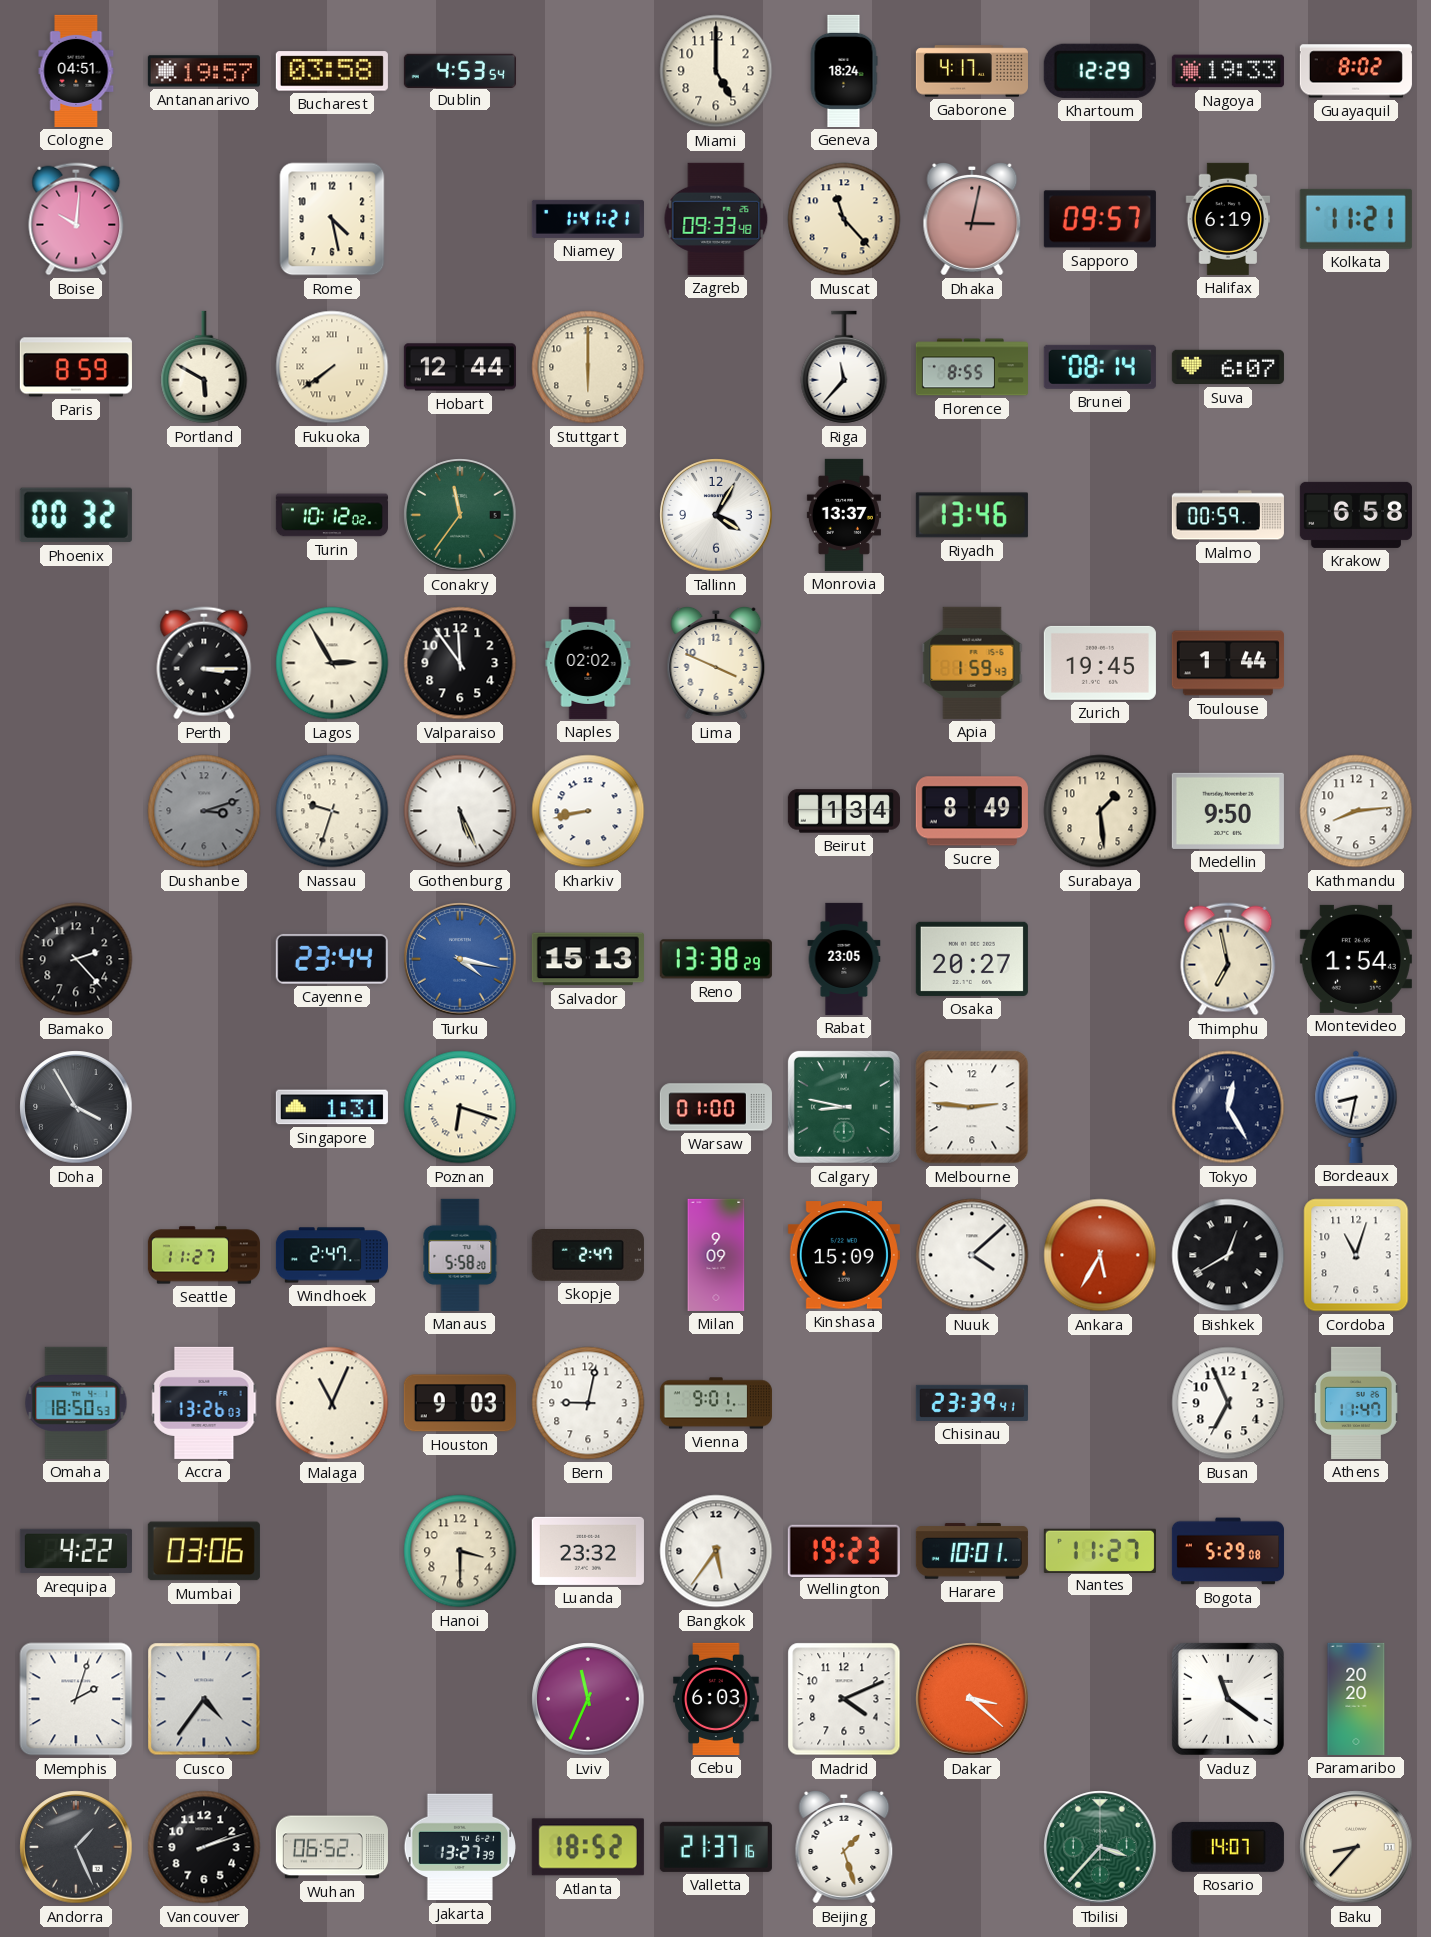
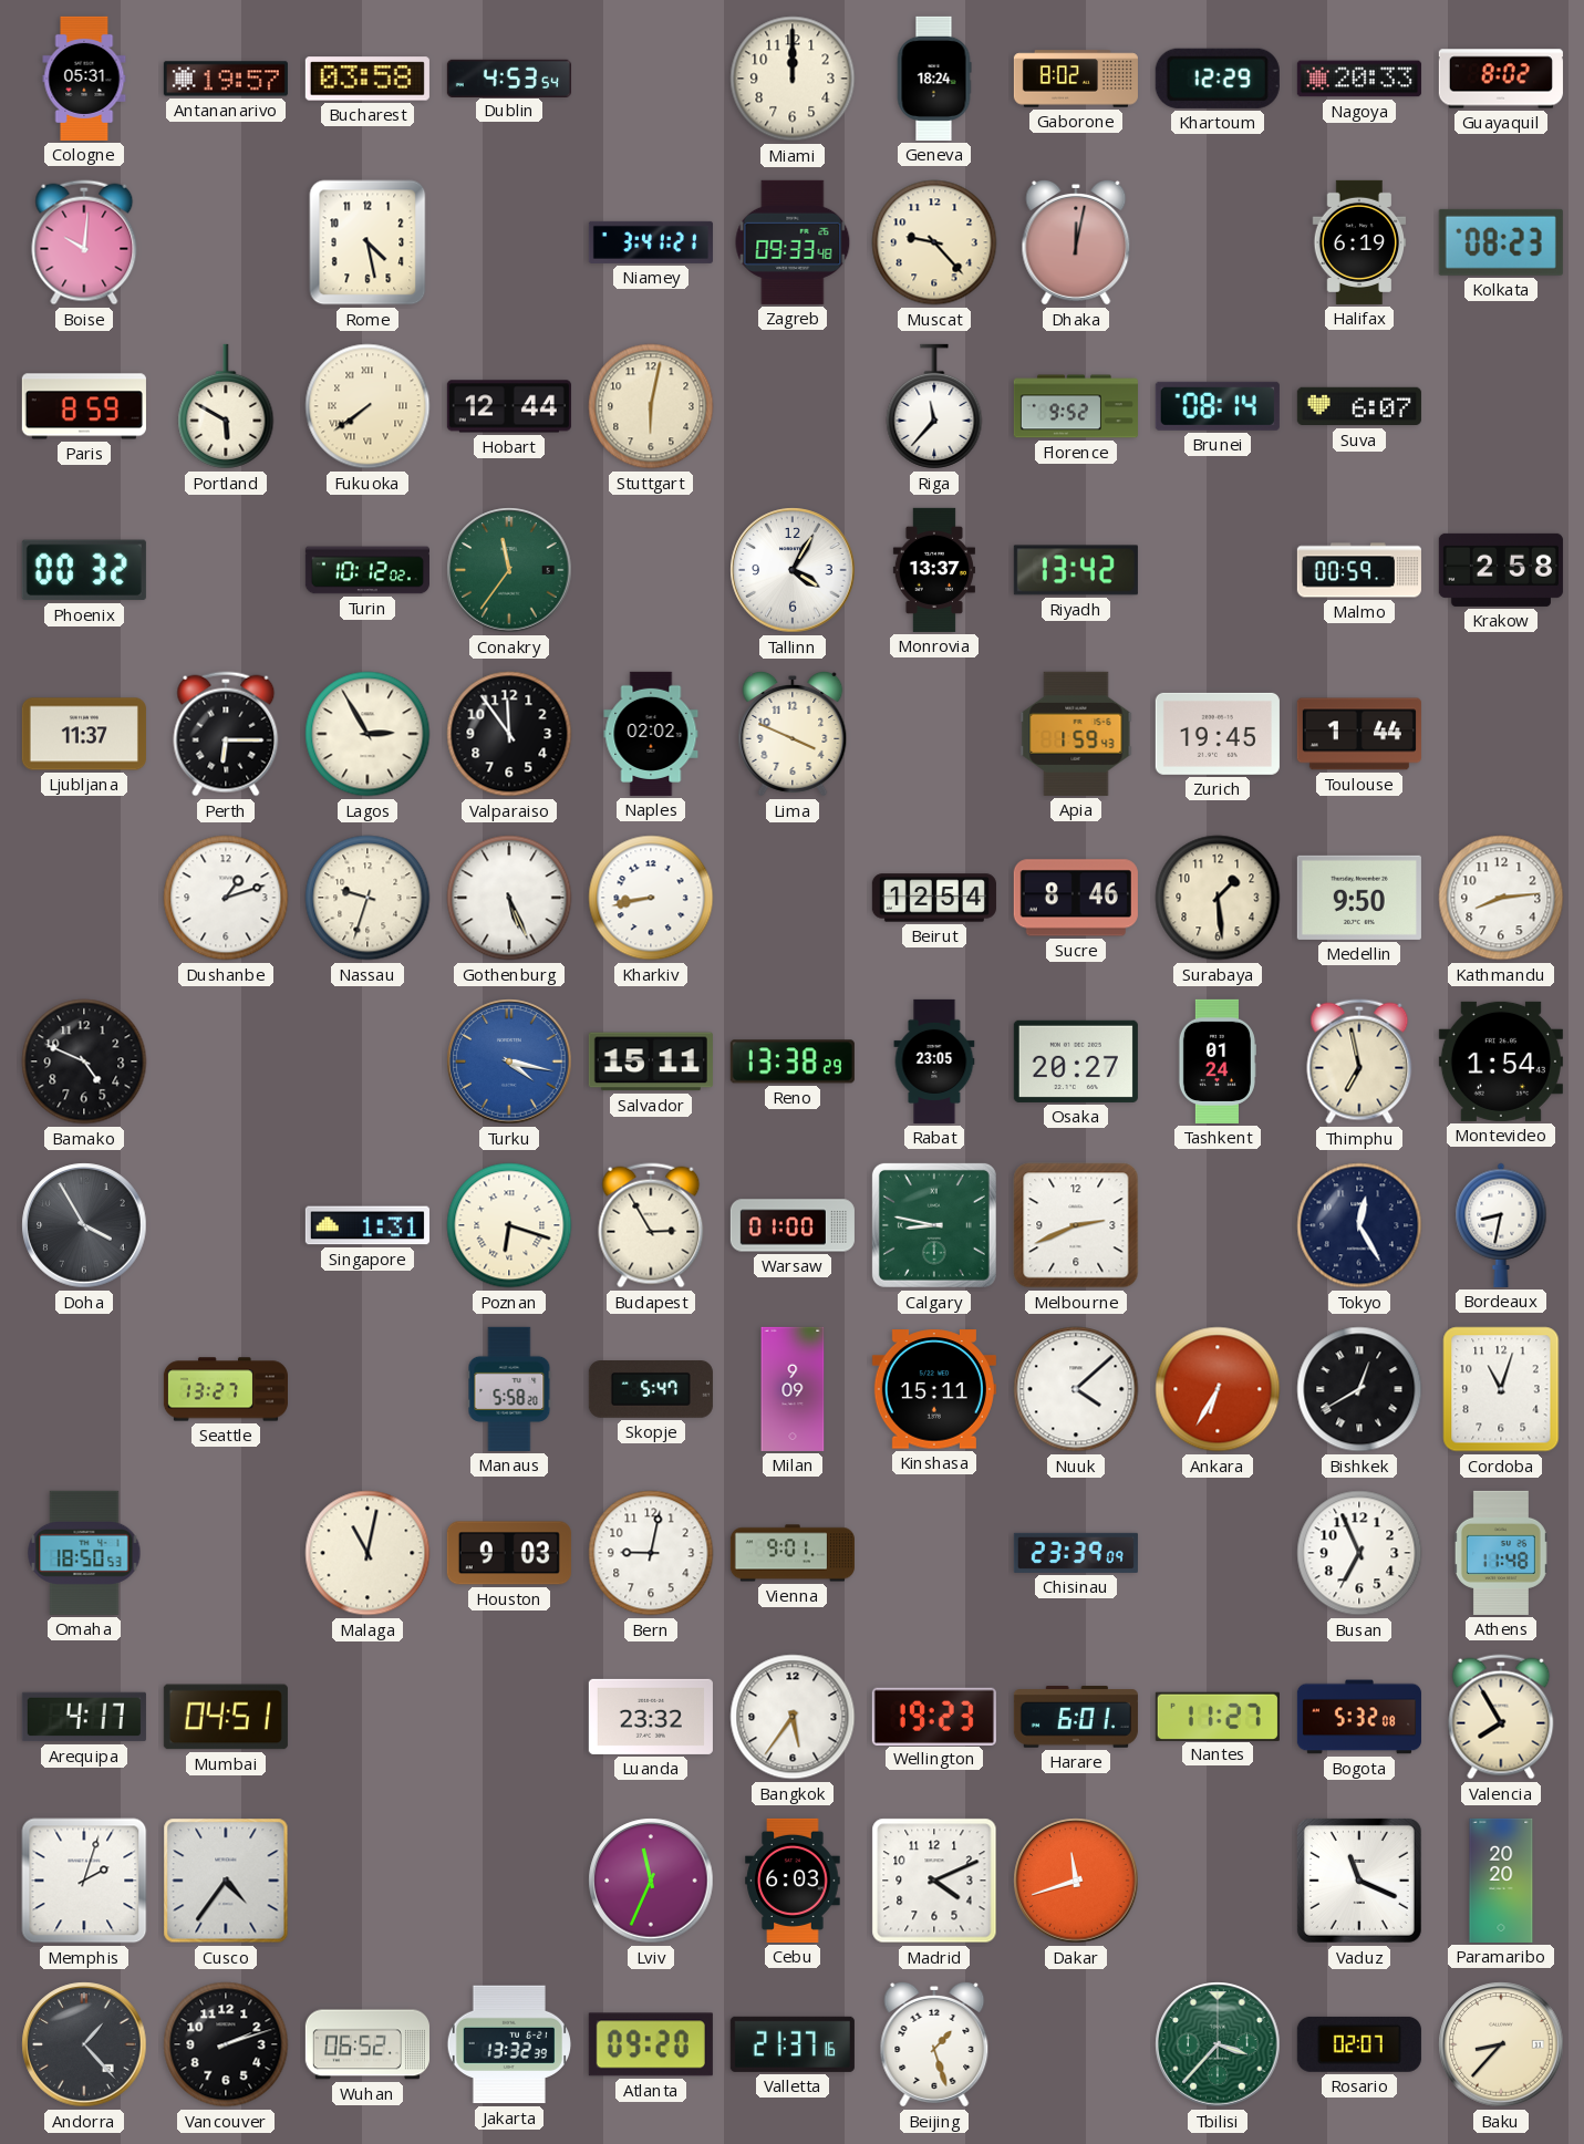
Cologne: 04:51 -> 05:31 (84, 79)
Miami: 5:00 -> 12:00 (793, 79)
Gaborone: 4:17 -> 8:02 (1076, 79)
Nagoya: 19:33 -> 20:33 (1359, 79)
Niamey: 1:41 -> 3:41 (651, 242)
Muscat: 11:23 -> 9:23 (934, 242)
Dhaka: 3:02 -> 12:02 (1076, 242)
Sapporo: 09:57 -> none (1100, 219)
Kolkata: 11:21 -> 08:23 (1501, 242)
Stuttgart: 6:00 -> 6:02 (651, 406)
Florence: 8:55 -> 9:52 (1076, 406)
Riyadh: 13:46 -> 13:42 (1076, 570)
Krakow: 6:58 -> 2:58 (1501, 570)
Ljubljana: none -> 11:37 (84, 734)
Perth: 3:15 -> 6:15 (226, 734)
Dushanbe: 3:12 -> 1:12 (226, 898)
Dushanbe dial: grey -> white (226, 898)
Beirut: 1:34 -> 12:54 (934, 898)
Sucre: 8:49 -> 8:46 (1076, 898)
Bamako: 2:23 -> 4:49 (84, 1061)
Cayenne: 23:44 -> none (332, 959)
Salvador: 15:13 -> 15:11 (651, 1061)
Tashkent: none -> 01:24 (1217, 1061)
Budapest: none -> 2:55 (651, 1225)
Melbourne: 2:46 -> 2:41 (1076, 1225)
Seattle: 11:27 -> 13:27 (226, 1389)
Windhoek: 2:47 -> none (332, 1255)
Skopje: 2:47 -> 5:47 (651, 1390)
Kinshasa: 15:09 -> 15:11 (934, 1389)
Ankara: 5:35 -> 6:35 (1218, 1389)
Accra: 13:26 -> none (204, 1403)
Malaga: 11:04 -> 11:02 (367, 1553)
Chisinau: 23:39:41 -> 23:39:09 (1076, 1553)
Athens: 11:47 -> 11:48 (1501, 1553)
Arequipa: 4:22 -> 4:17 (84, 1717)
Mumbai: 03:06 -> 04:51 (226, 1717)
Hanoi: 3:30 -> none (460, 1551)
Harare: 10:01 -> 6:01 (1076, 1717)
Bogota: 5:29 -> 5:32 (1359, 1717)
Valencia: none -> 7:55 (1501, 1717)
Dakar: 3:22 -> 11:42 (1076, 1881)
Vaduz: 11:21 -> 11:19 (1359, 1881)
Andorra: 1:26 -> 1:23 (84, 2044)
Jakarta: 13:27 -> 13:32 (509, 2044)
Atlanta: 18:52 -> 09:20 (651, 2044)
Rosario: 14:07 -> 02:07 (1359, 2044)
